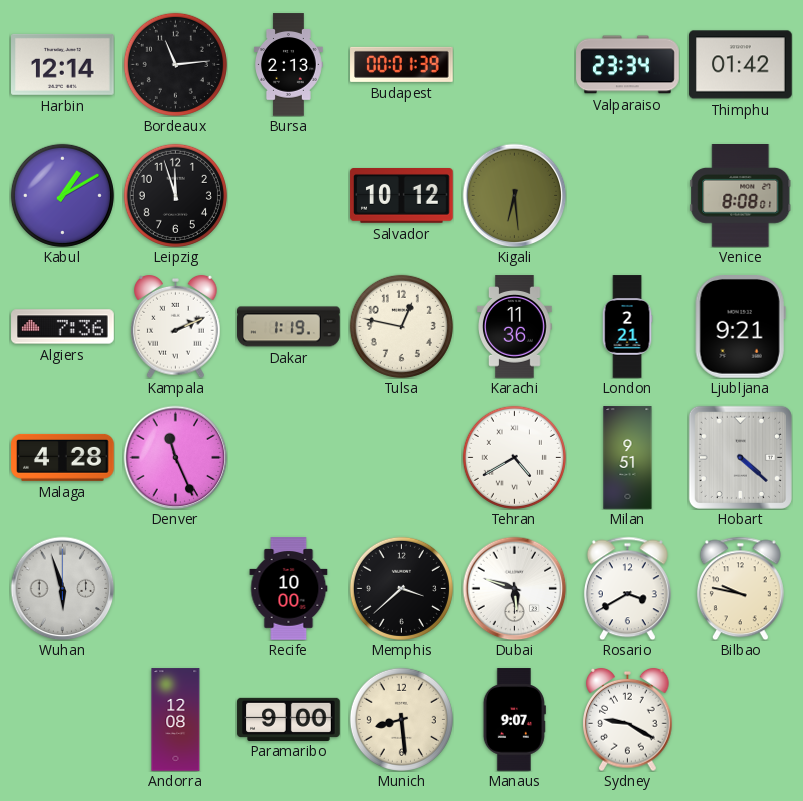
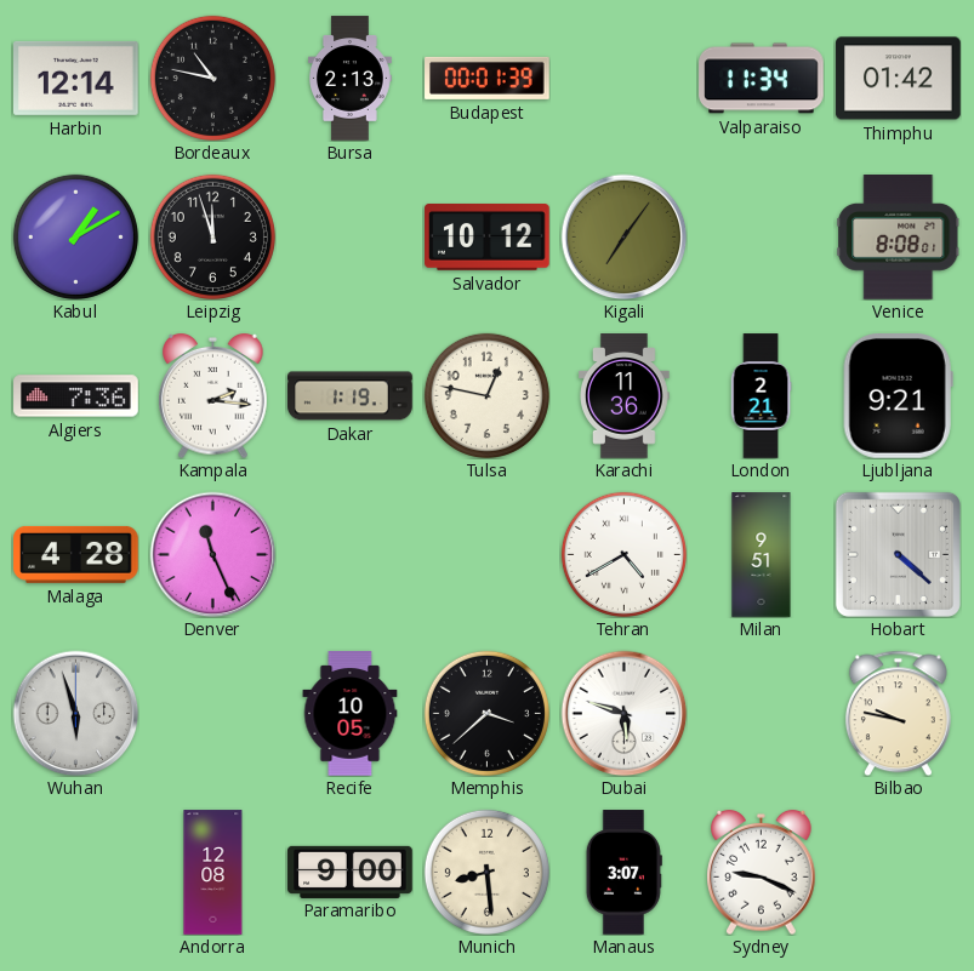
Bordeaux: 11:14 -> 10:47 (212, 78)
Valparaiso: 23:34 -> 11:34 (762, 79)
Kigali: 6:29 -> 7:06 (623, 236)
Kampala: 2:11 -> 2:16 (213, 395)
Recife: 10:00 -> 10:05 (351, 714)
Rosario: 3:40 -> none (627, 588)
Manaus: 9:07 -> 3:07 (623, 873)
Sydney: 9:20 -> 9:19 (762, 872)
